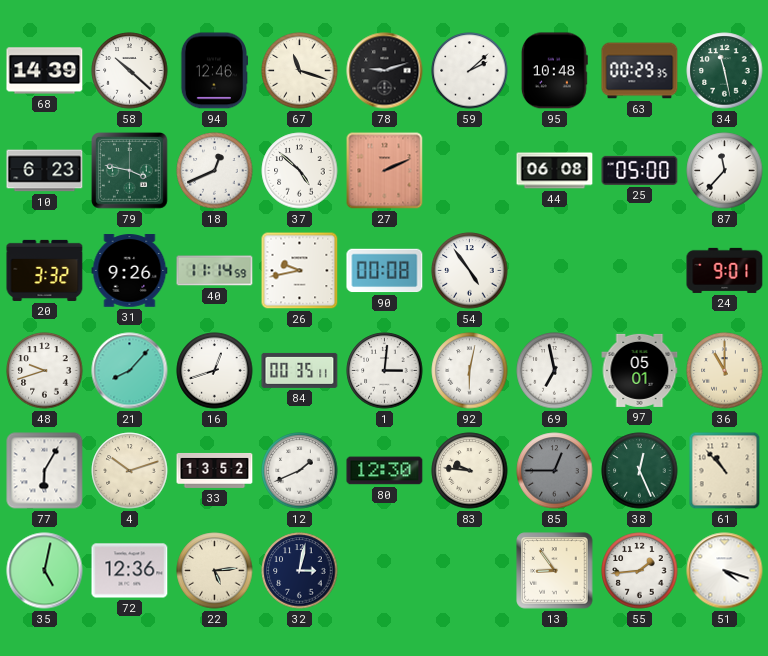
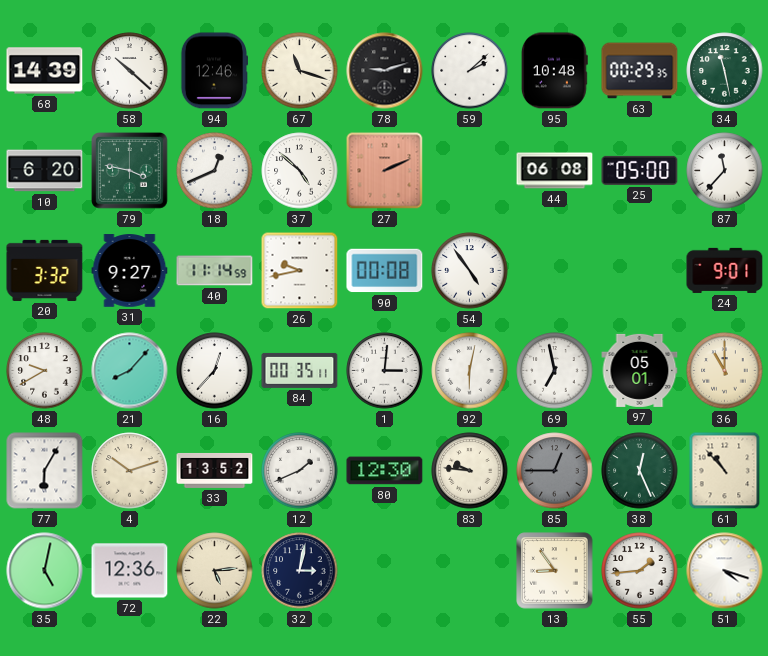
10: 6:23 -> 6:20 (45, 171)
31: 9:26 -> 9:27 (130, 271)
48: 9:42 -> 9:40 (45, 371)
16: 12:42 -> 12:37 (215, 371)
